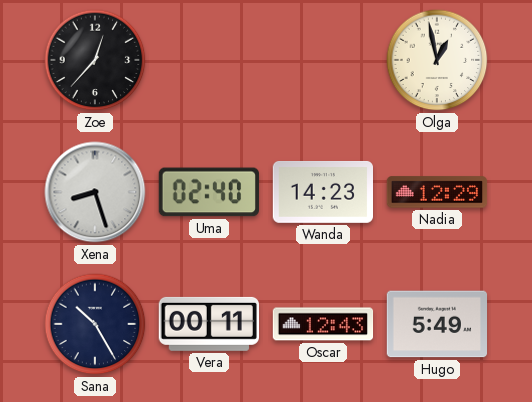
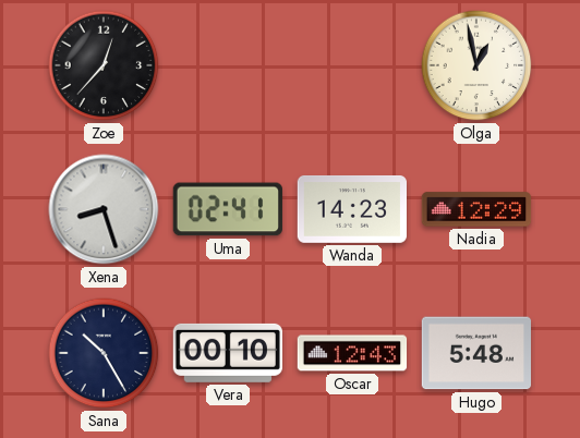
Uma: 02:40 -> 02:41 (228, 209)
Vera: 00:11 -> 00:10 (227, 353)
Hugo: 5:49 -> 5:48 (476, 353)
